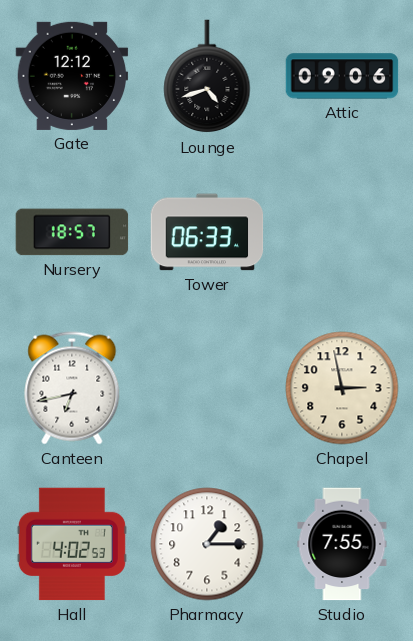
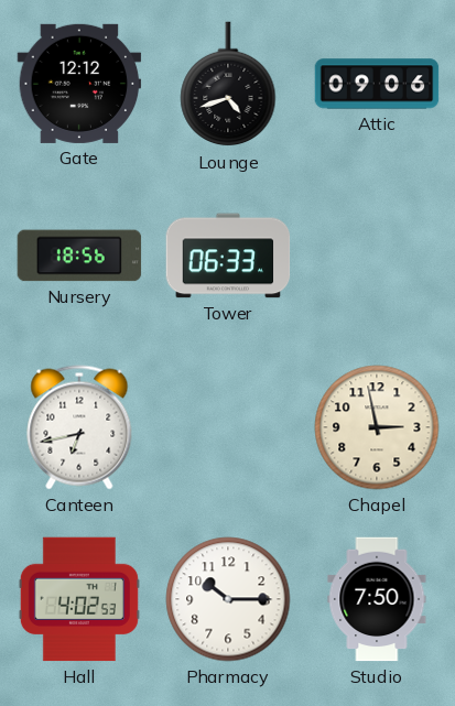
Nursery: 18:57 -> 18:56 (79, 256)
Pharmacy: 1:15 -> 10:15 (228, 599)
Studio: 7:55 -> 7:50 (377, 599)
